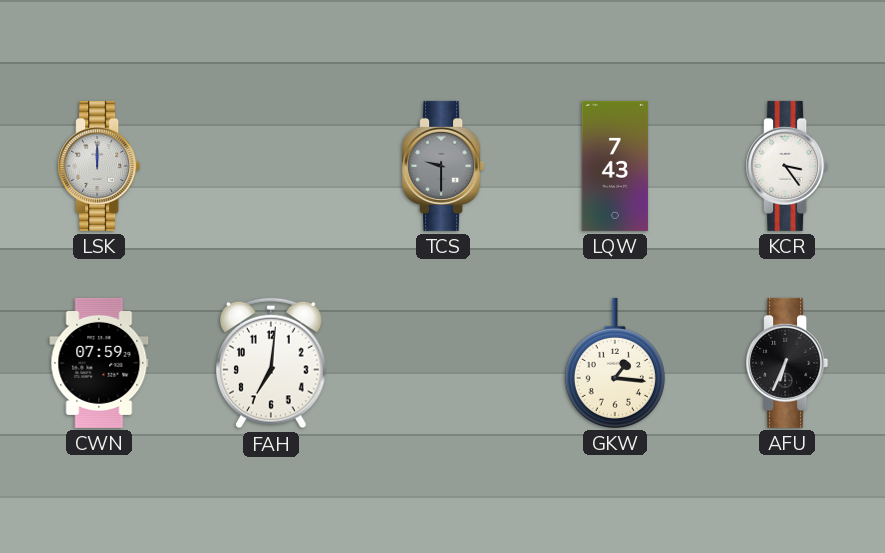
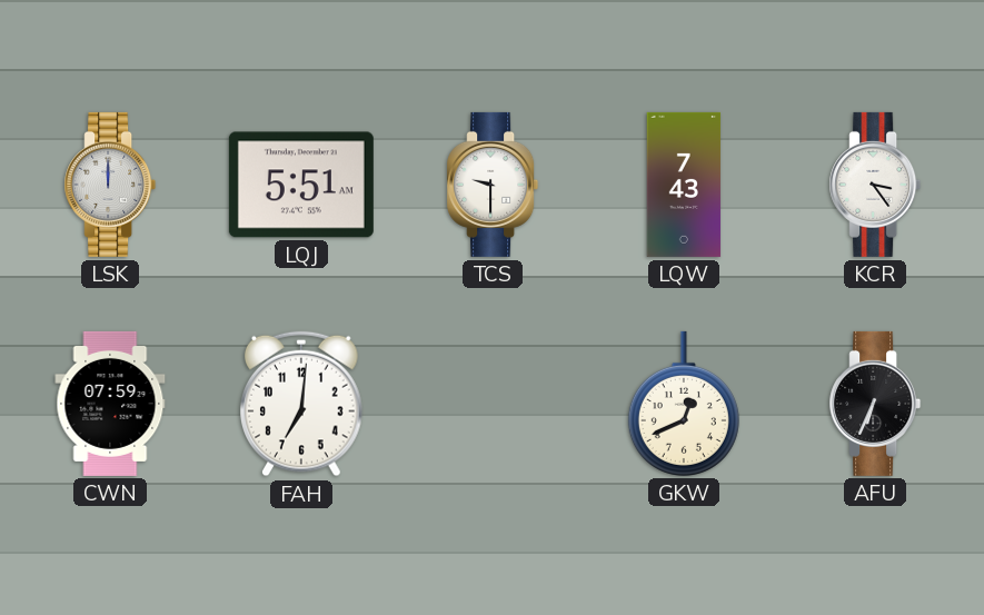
LQJ: none -> 5:51 (301, 185)
TCS dial: grey -> white (493, 185)
GKW: 1:16 -> 12:41 (684, 404)
